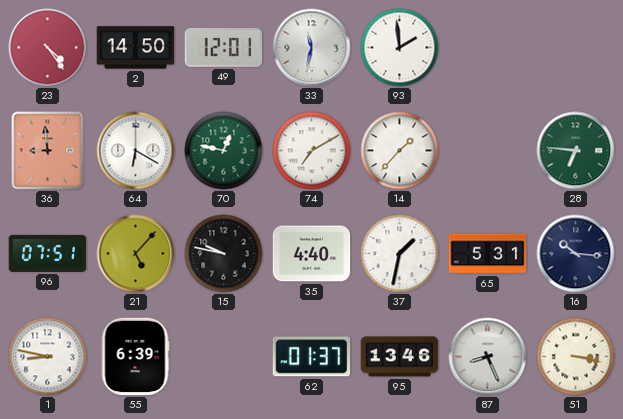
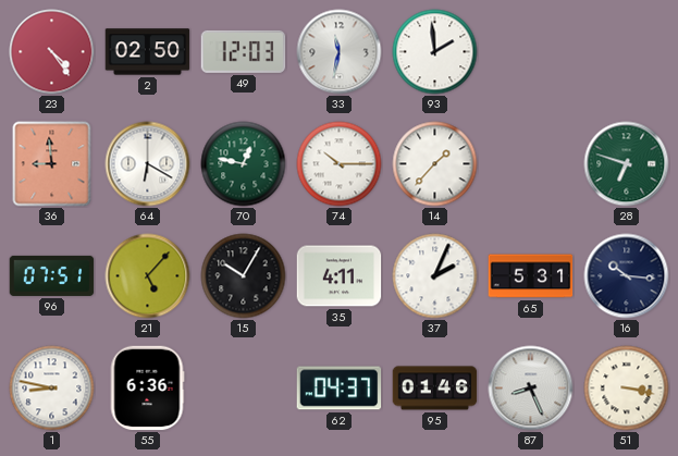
2: 14:50 -> 02:50 (148, 52)
49: 12:01 -> 12:03 (244, 51)
74: 7:10 -> 10:15 (340, 164)
28: 6:46 -> 6:48 (627, 164)
15: 9:47 -> 10:05 (244, 276)
35: 4:40 -> 4:11 (340, 276)
37: 1:32 -> 2:04 (435, 276)
55: 6:39 -> 6:36 (147, 389)
62: 01:37 -> 04:37 (340, 389)
95: 13:46 -> 01:46 (435, 389)
